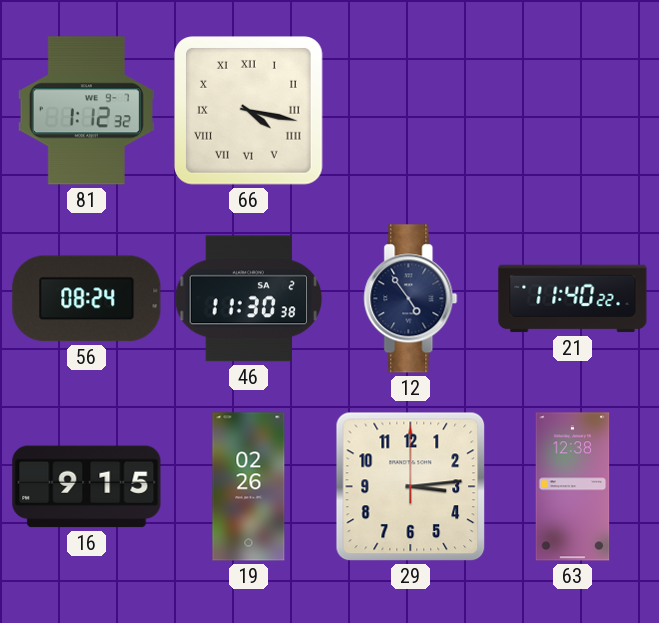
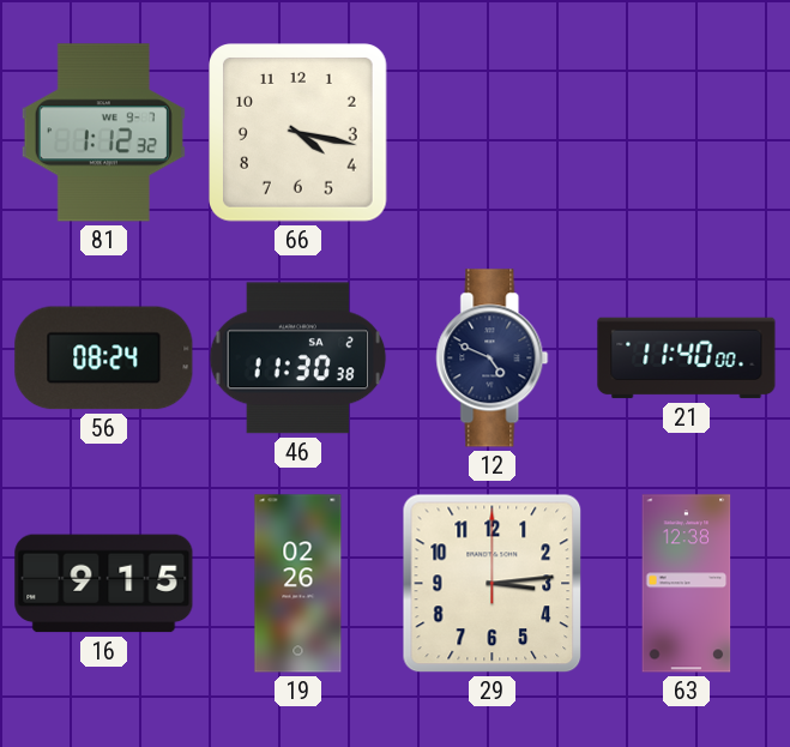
66 numerals: Roman -> Arabic (298, 133)
12: 4:54 -> 4:49 (493, 359)
21: 11:40:22 -> 11:40:00 (687, 359)
